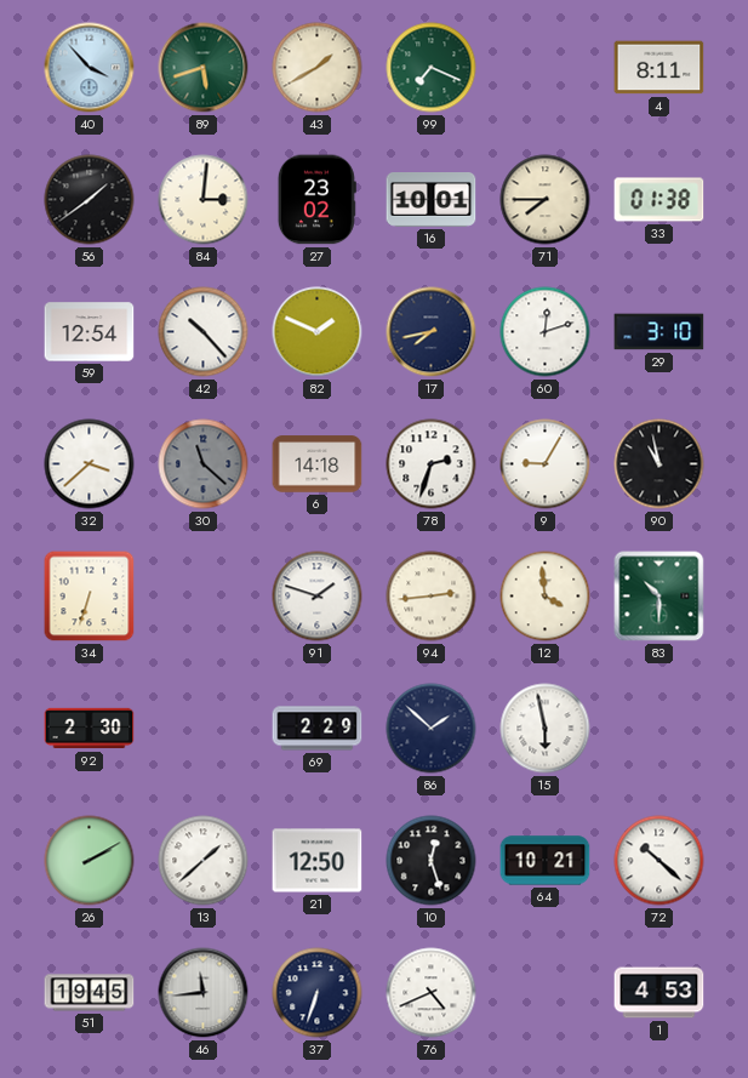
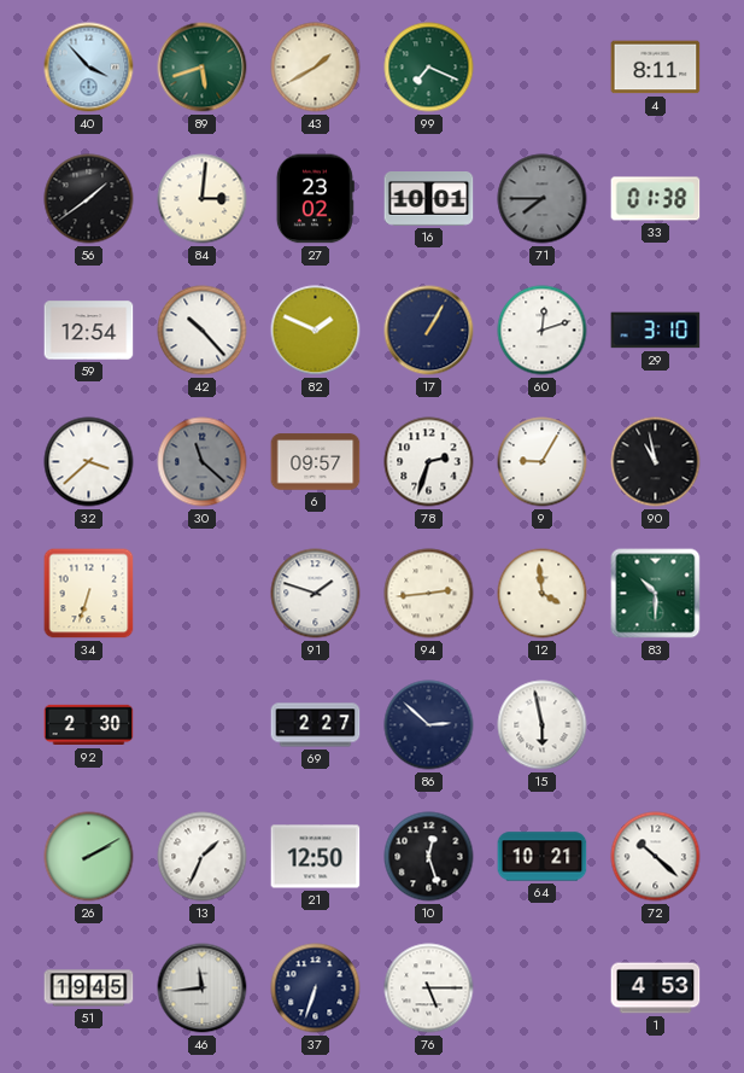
71 dial: cream -> grey (543, 199)
17: 7:43 -> 1:05 (429, 331)
6: 14:18 -> 09:57 (316, 462)
69: 2:29 -> 2:27 (316, 725)
86: 1:52 -> 2:52 (429, 725)
13: 1:38 -> 1:34 (203, 857)
76: 4:41 -> 5:15 (429, 989)
